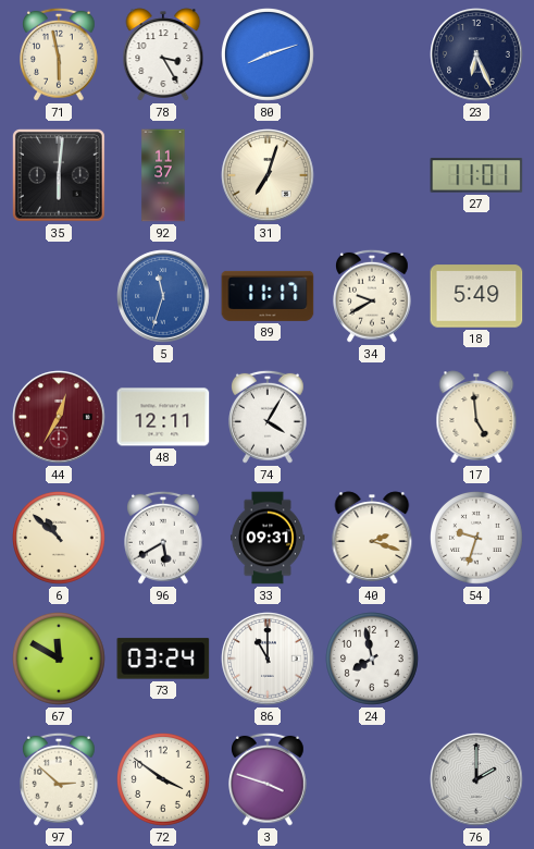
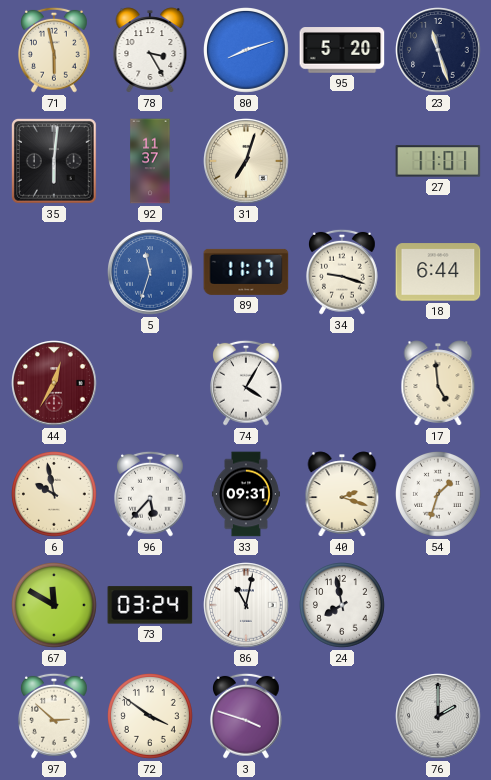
95: none -> 5:20 (342, 50)
23: 6:26 -> 11:27 (438, 50)
34: 9:40 -> 9:18 (343, 272)
18: 5:49 -> 6:44 (438, 272)
48: 12:11 -> none (163, 417)
6: 10:52 -> 9:58 (55, 495)
96: 5:40 -> 5:37 (151, 494)
54: 9:33 -> 1:33 (439, 495)
86: 11:00 -> 11:02 (246, 605)
